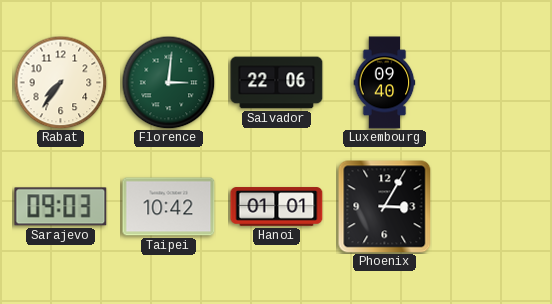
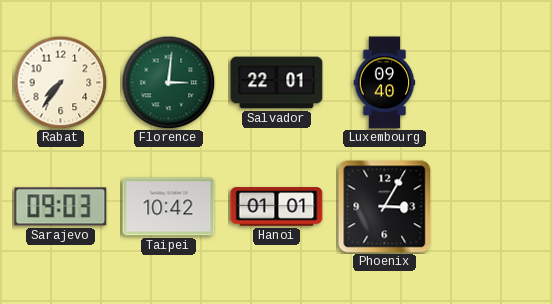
Salvador: 22:06 -> 22:01 (277, 83)
